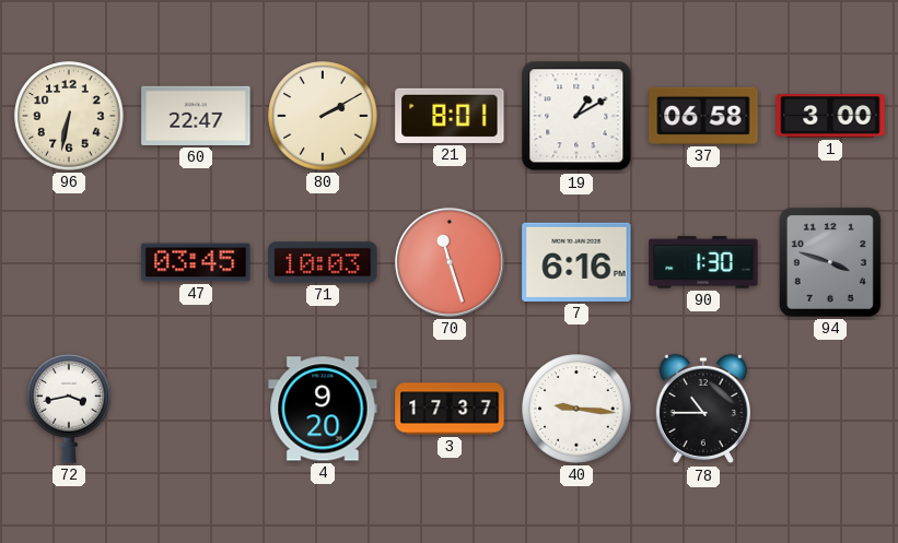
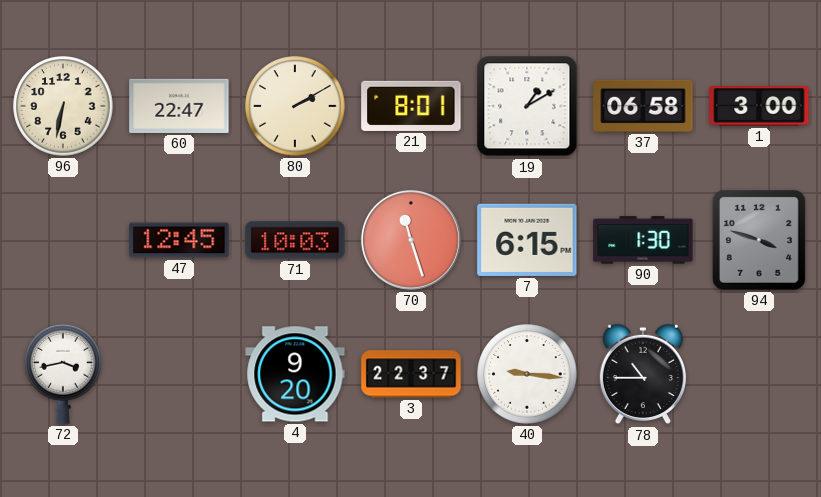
47: 03:45 -> 12:45 (179, 240)
7: 6:16 -> 6:15 (527, 240)
3: 17:37 -> 22:37 (411, 374)
